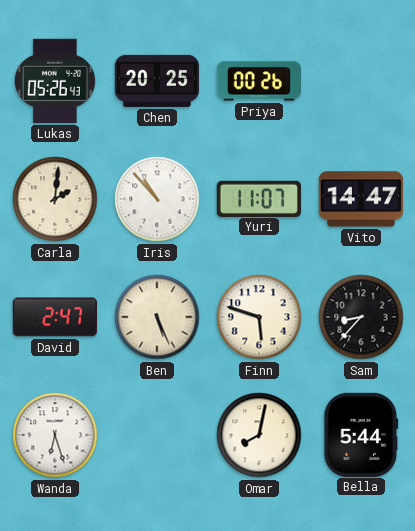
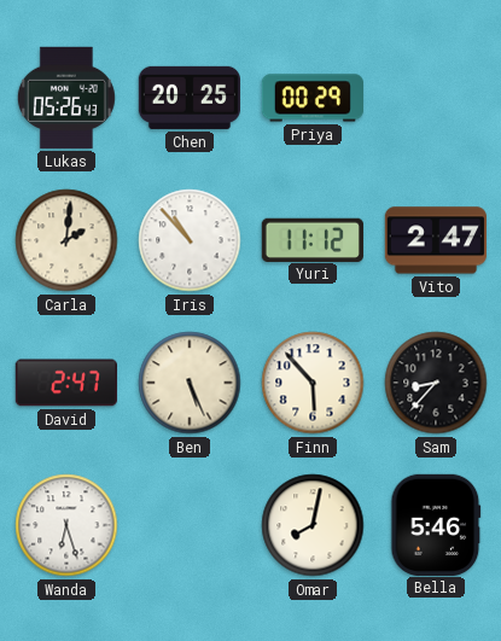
Priya: 00:26 -> 00:29 (311, 98)
Yuri: 11:07 -> 11:12 (313, 239)
Vito: 14:47 -> 2:47 (435, 240)
Finn: 5:48 -> 5:53 (313, 383)
Bella: 5:44 -> 5:46 (436, 524)
